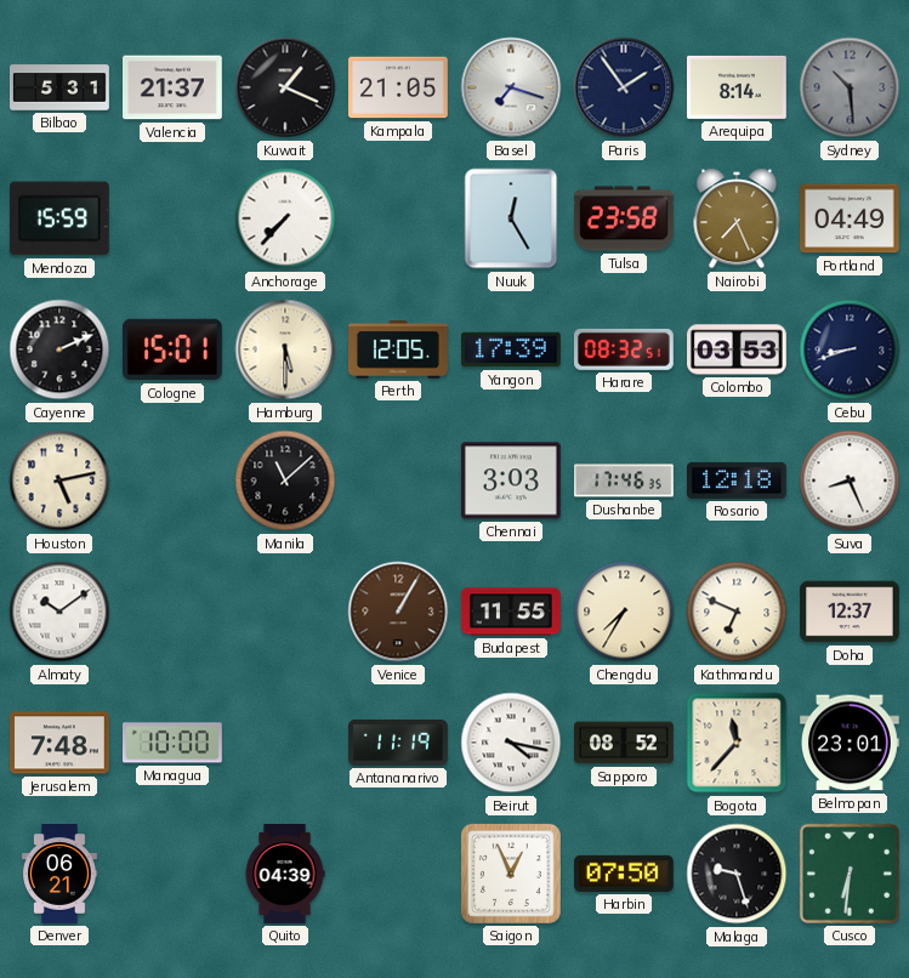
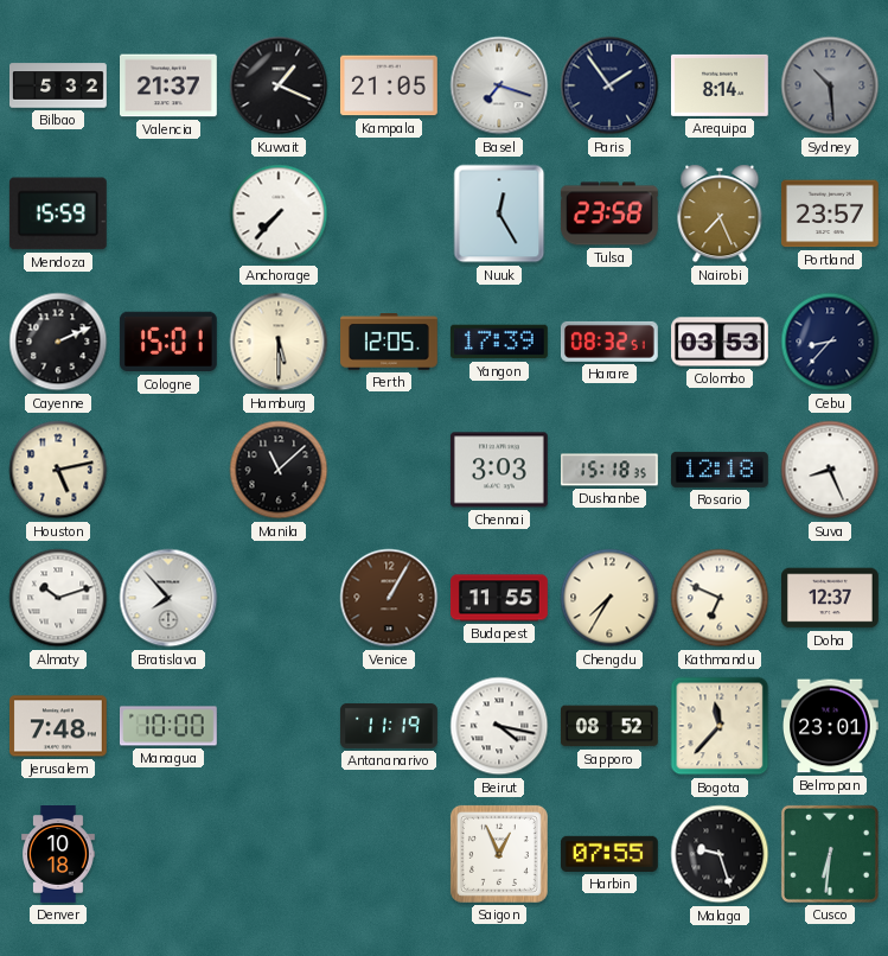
Bilbao: 5:31 -> 5:32 (59, 85)
Portland: 04:49 -> 23:57 (830, 213)
Cebu: 8:42 -> 8:37 (830, 342)
Dushanbe: 17:46 -> 15:18 (611, 470)
Almaty: 10:09 -> 10:12 (58, 598)
Bratislava: none -> 7:53 (168, 598)
Denver: 06:21 -> 10:18 (59, 855)
Quito: 04:39 -> none (285, 875)
Harbin: 07:50 -> 07:55 (611, 854)
